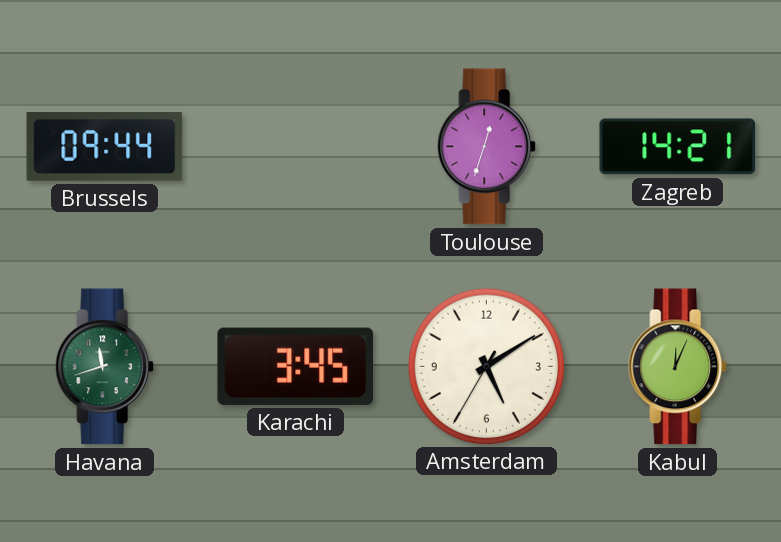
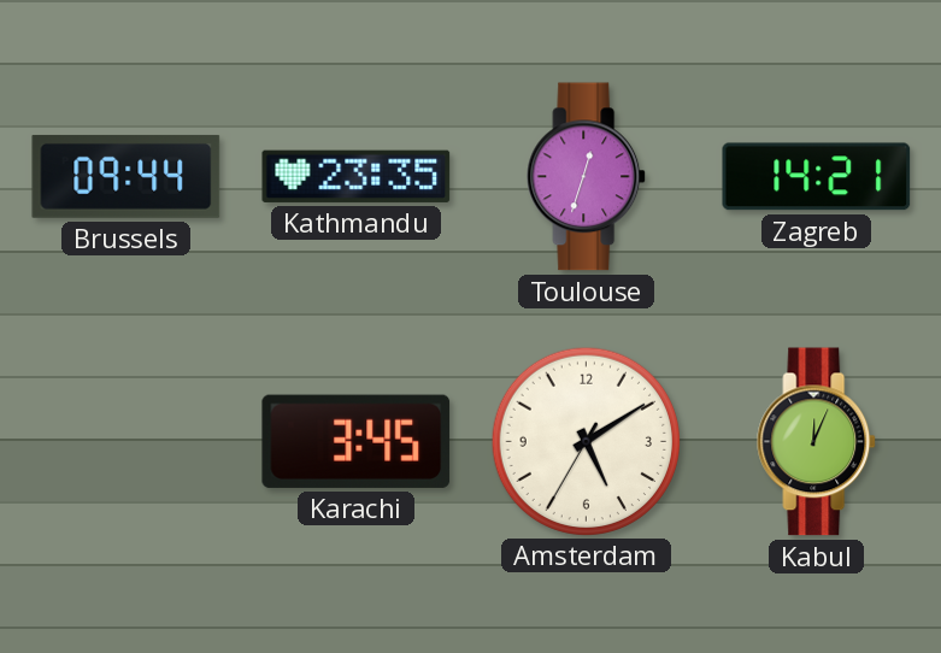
Kathmandu: none -> 23:35 (357, 176)
Havana: 11:42 -> none (105, 367)
